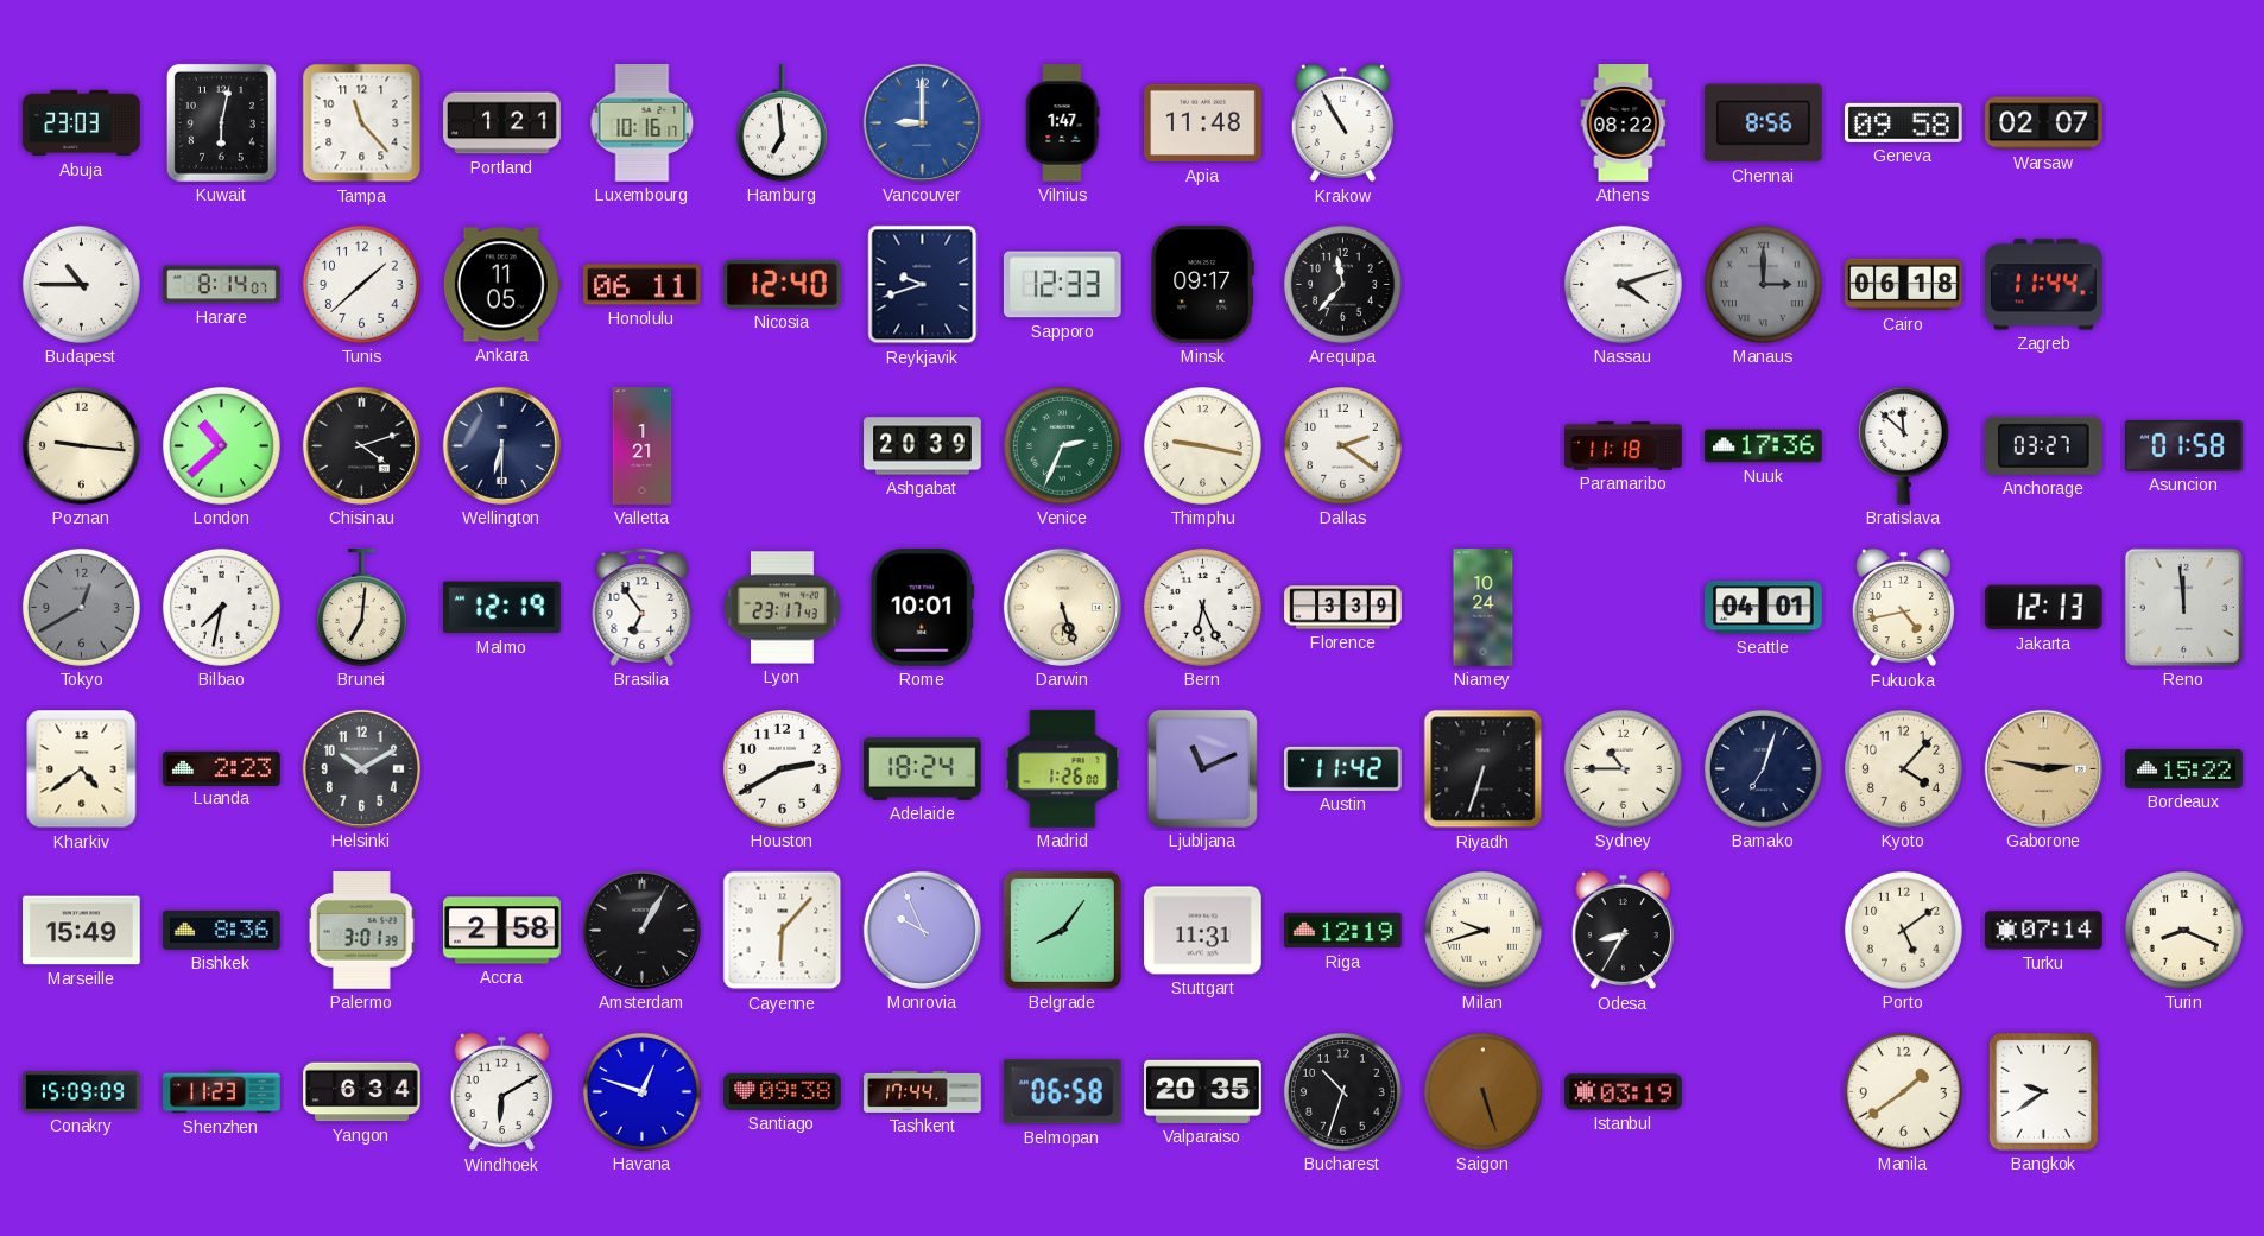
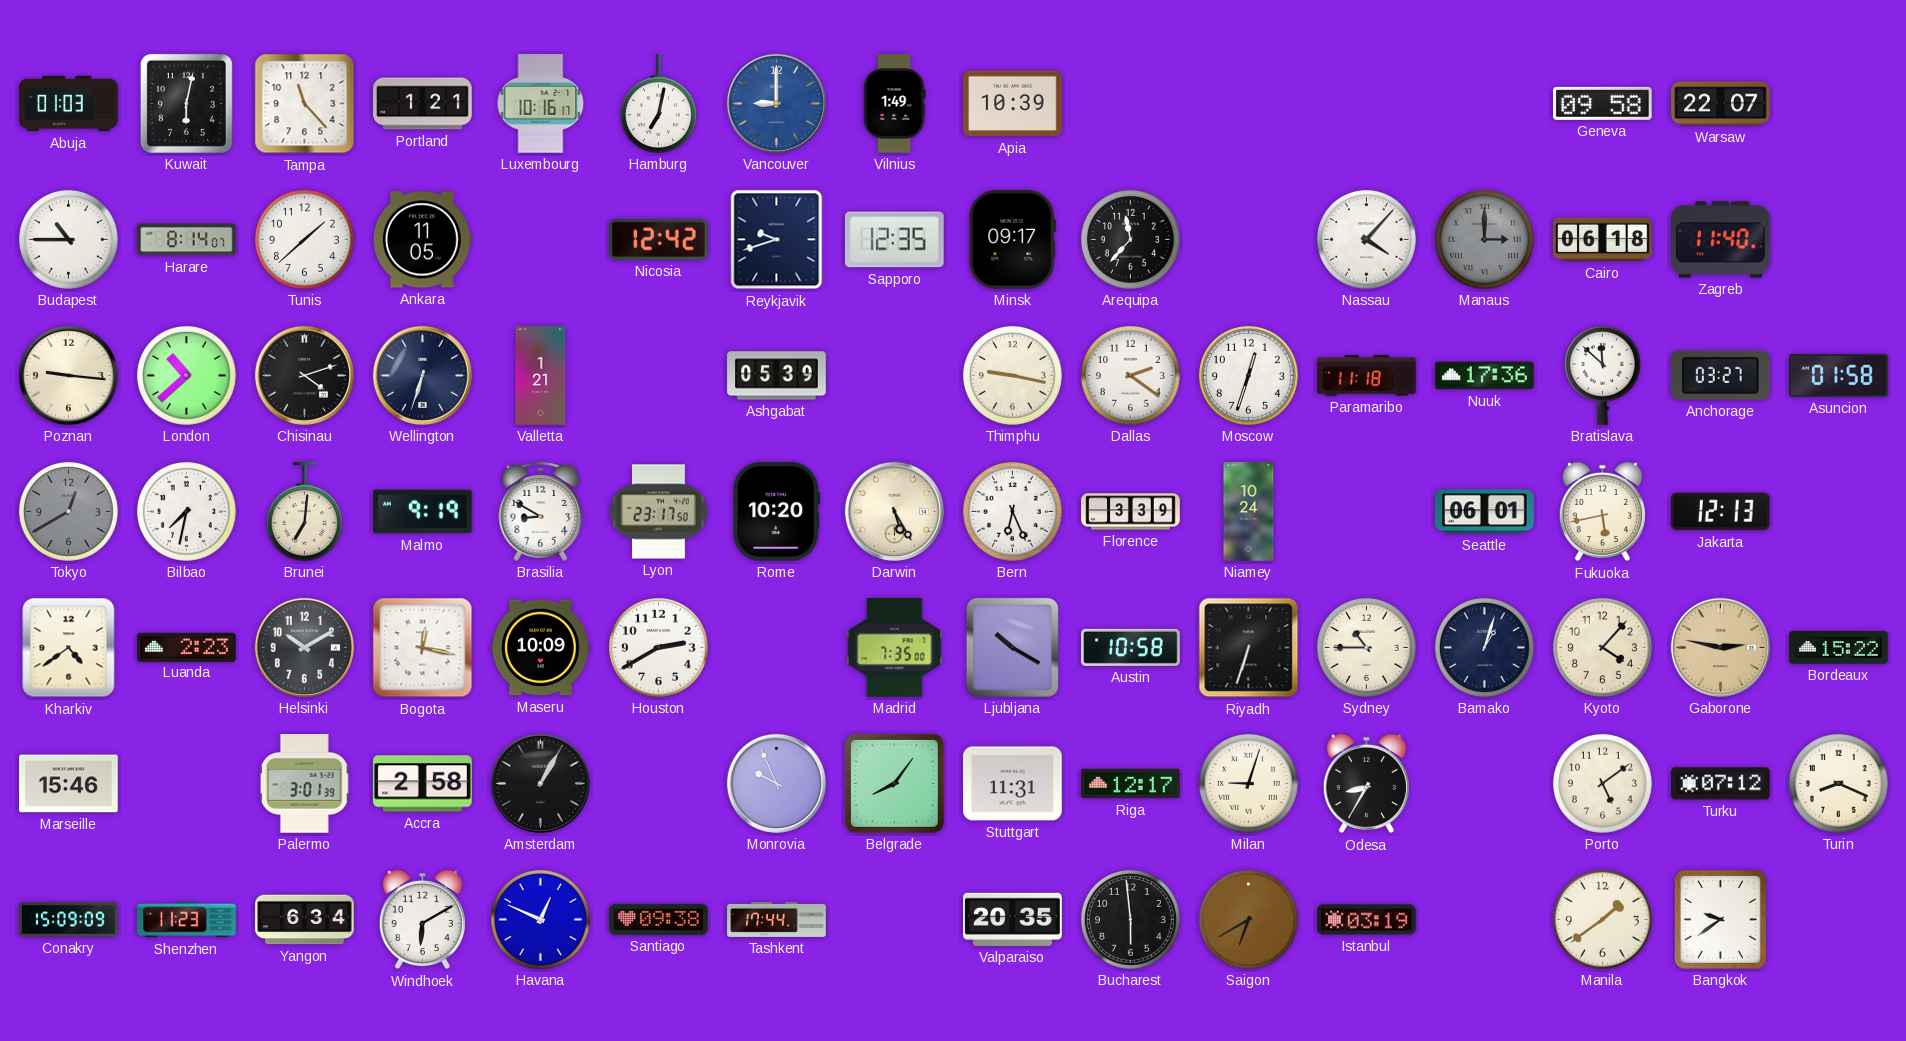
Abuja: 23:03 -> 01:03 (69, 104)
Hamburg: 6:59 -> 7:02 (658, 104)
Vilnius: 1:47 -> 1:49 (895, 104)
Apia: 11:48 -> 10:39 (1013, 104)
Krakow: 10:55 -> none (1342, 123)
Athens: 08:22 -> none (1624, 123)
Chennai: 8:56 -> none (1764, 123)
Warsaw: 02:07 -> 22:07 (1721, 104)
Honolulu: 06:11 -> none (643, 285)
Nicosia: 12:40 -> 12:42 (659, 239)
Sapporo: 12:33 -> 12:35 (894, 240)
Nassau: 4:12 -> 4:07 (1366, 239)
Zagreb: 11:44 -> 11:40 (1721, 240)
Wellington: 6:30 -> 6:33 (422, 375)
Ashgabat: 20:39 -> 05:39 (777, 376)
Venice: 2:34 -> none (1062, 445)
Moscow: none -> 12:33 (1248, 375)
Malmo: 12:19 -> 9:19 (423, 512)
Brasilia: 6:54 -> 8:50 (541, 511)
Lyon: 23:17:43 -> 23:17:50 (659, 512)
Rome: 10:01 -> 10:20 (777, 512)
Darwin: 5:27 -> 5:25 (894, 511)
Seattle: 04:01 -> 06:01 (1485, 512)
Fukuoka: 4:43 -> 5:43 (1602, 512)
Reno: 11:59 -> none (2183, 607)
Bogota: none -> 12:17 (423, 648)
Maseru: none -> 10:09 (541, 648)
Adelaide: 18:24 -> none (923, 769)
Madrid: 1:26 -> 7:35 (895, 648)
Ljubljana: 11:11 -> 10:20 (1012, 647)
Austin: 11:42 -> 10:58 (1131, 647)
Bamako: 7:03 -> 1:03 (1484, 647)
Marseille: 15:49 -> 15:46 (69, 784)
Bishkek: 8:36 -> none (222, 930)
Cayenne: 6:07 -> none (783, 931)
Riga: 12:19 -> 12:17 (1131, 784)
Milan: 9:42 -> 9:03 (1248, 783)
Turku: 07:14 -> 07:12 (1721, 784)
Havana: 12:48 -> 12:49 (540, 919)
Belmopan: 06:58 -> none (1062, 1092)
Bucharest: 10:33 -> 5:59 (1130, 919)
Saigon: 5:27 -> 6:40 (1248, 919)
